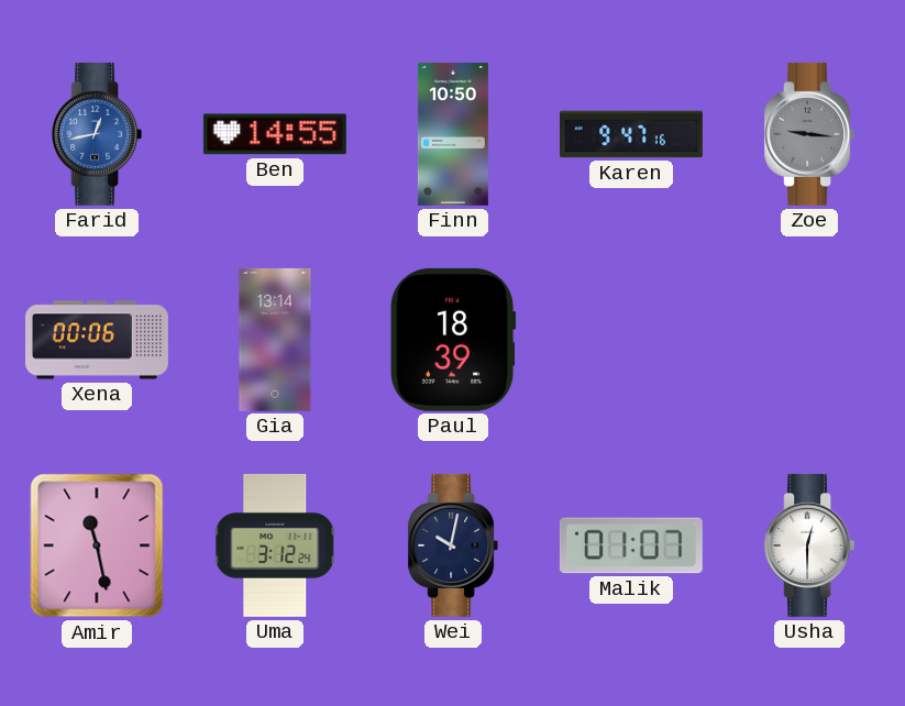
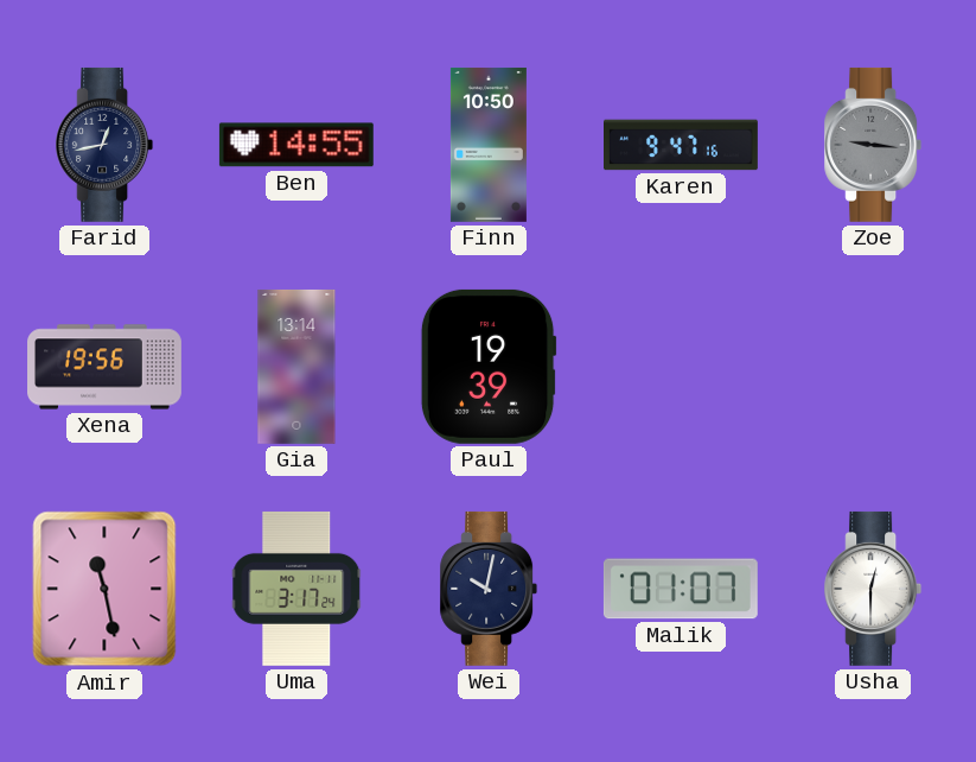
Farid dial: blue -> navy (104, 145)
Xena: 00:06 -> 19:56 (106, 367)
Paul: 18:39 -> 19:39 (489, 367)
Uma: 3:12 -> 3:17 (296, 589)
